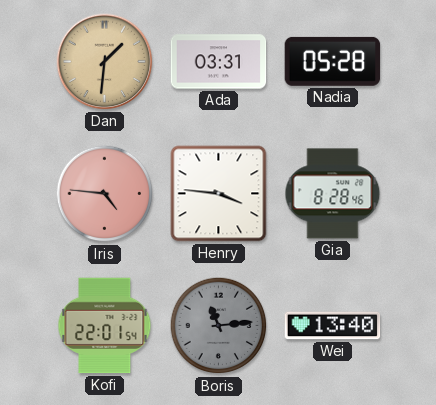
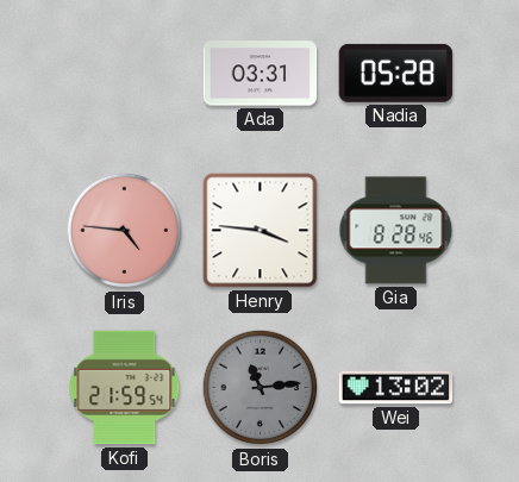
Dan: 1:31 -> none (105, 62)
Kofi: 22:01 -> 21:59 (125, 388)
Wei: 13:40 -> 13:02 (396, 388)
